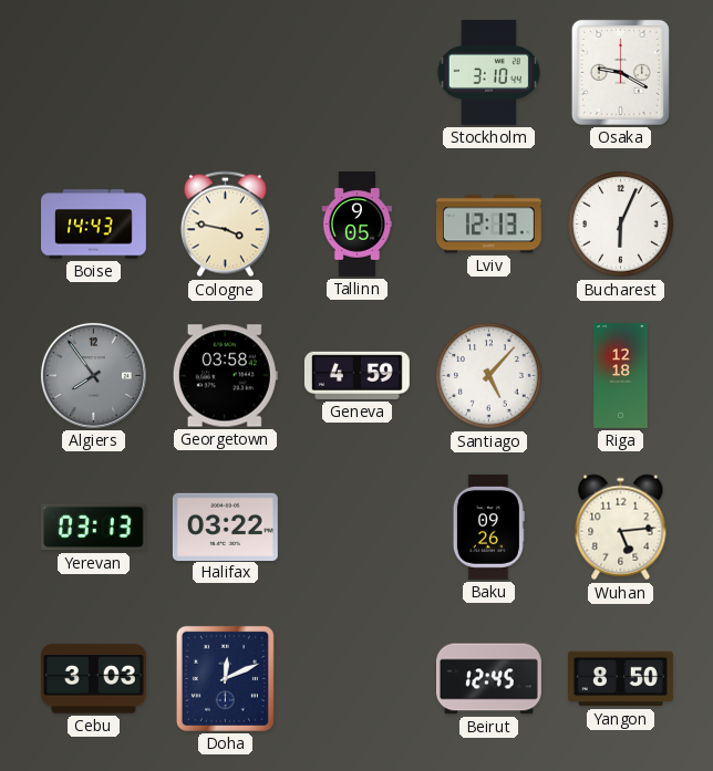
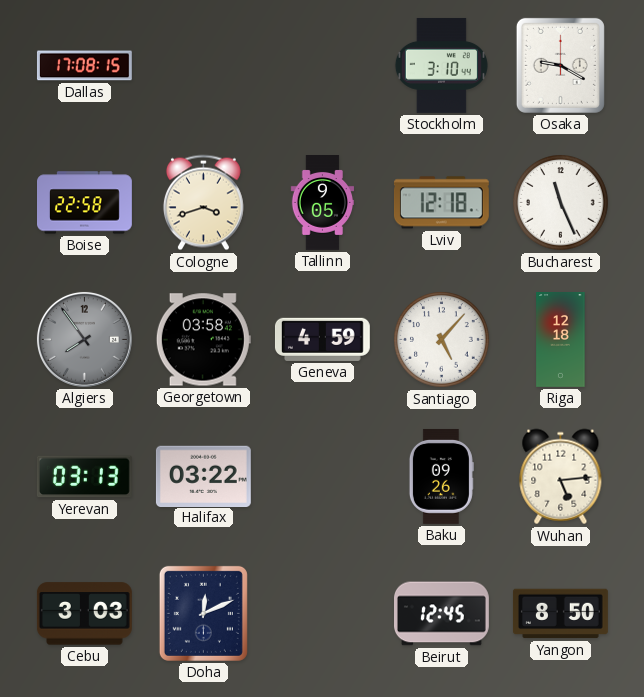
Dallas: none -> 17:08 (84, 66)
Boise: 14:43 -> 22:58 (85, 203)
Cologne: 3:47 -> 3:42 (203, 203)
Lviv: 12:13 -> 12:18 (441, 203)
Bucharest: 6:04 -> 11:26 (561, 203)
